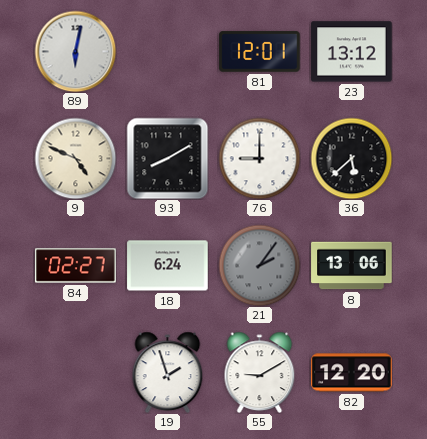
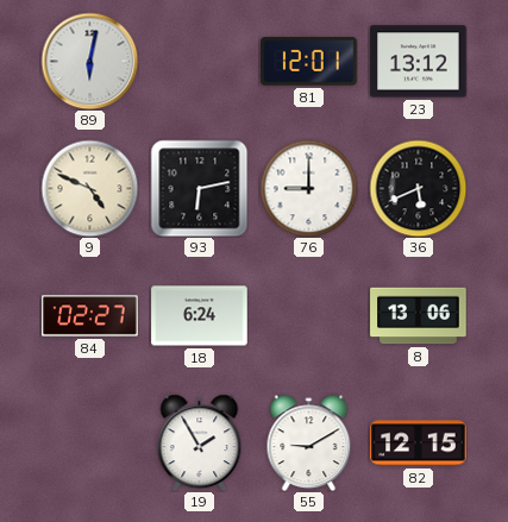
93: 8:10 -> 6:13 (199, 188)
36: 5:38 -> 5:41 (418, 188)
21: 2:06 -> none (259, 265)
19: 1:57 -> 1:55 (200, 442)
82: 12:20 -> 12:15 (419, 444)
